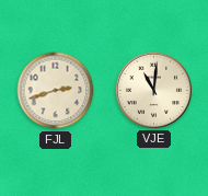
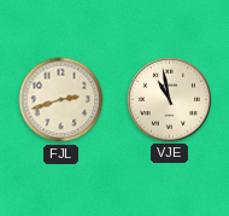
VJE: 11:01 -> 10:58 (169, 99)
